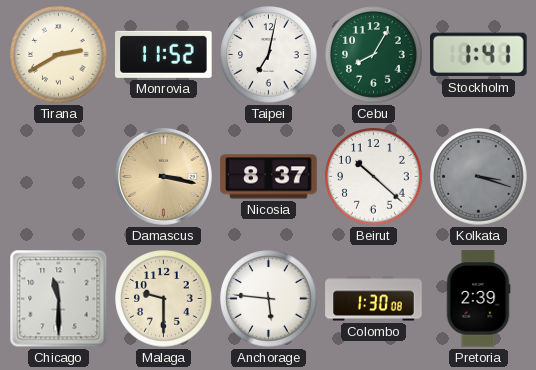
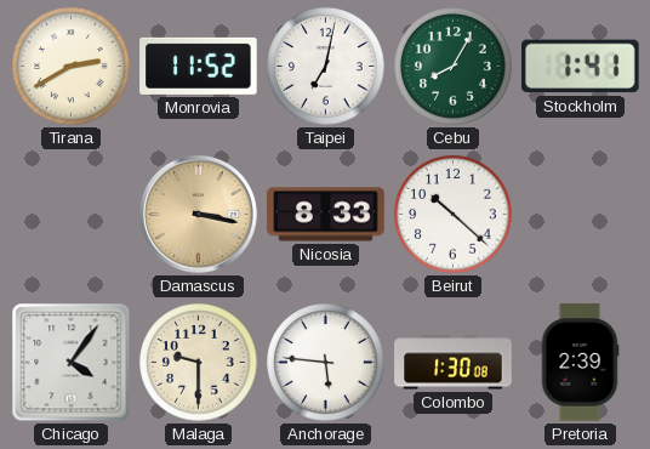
Nicosia: 8:37 -> 8:33 (326, 215)
Kolkata: 3:18 -> none (479, 177)
Chicago: 11:30 -> 4:06 (72, 363)
